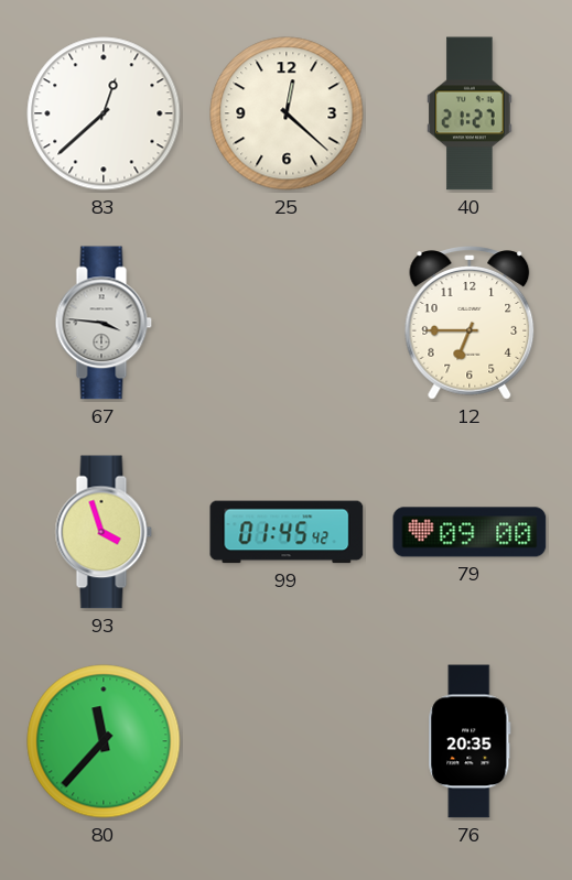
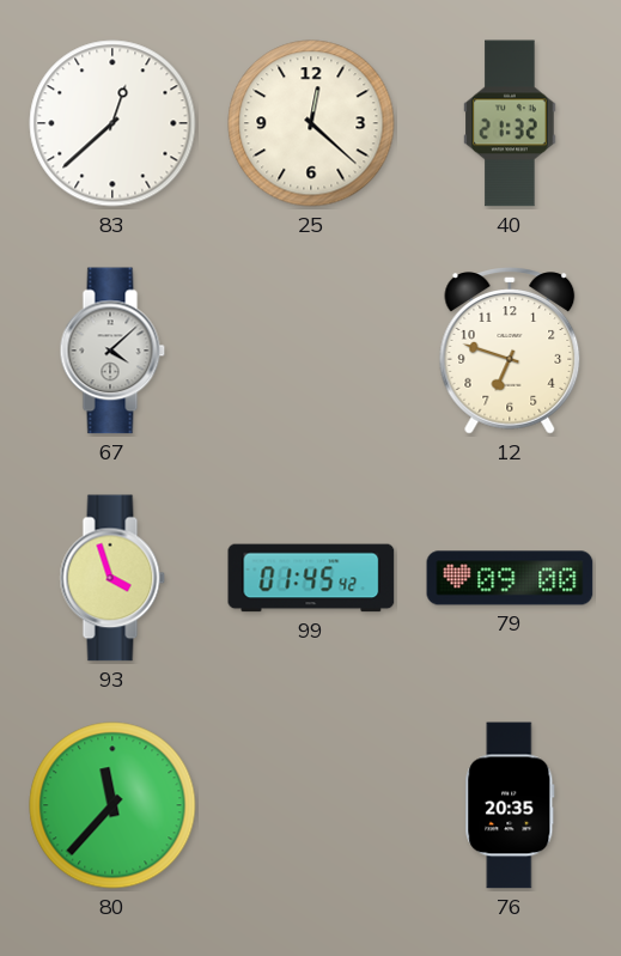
40: 21:27 -> 21:32 (510, 123)
67: 3:46 -> 4:08 (112, 351)
12: 6:45 -> 6:48 (510, 351)
